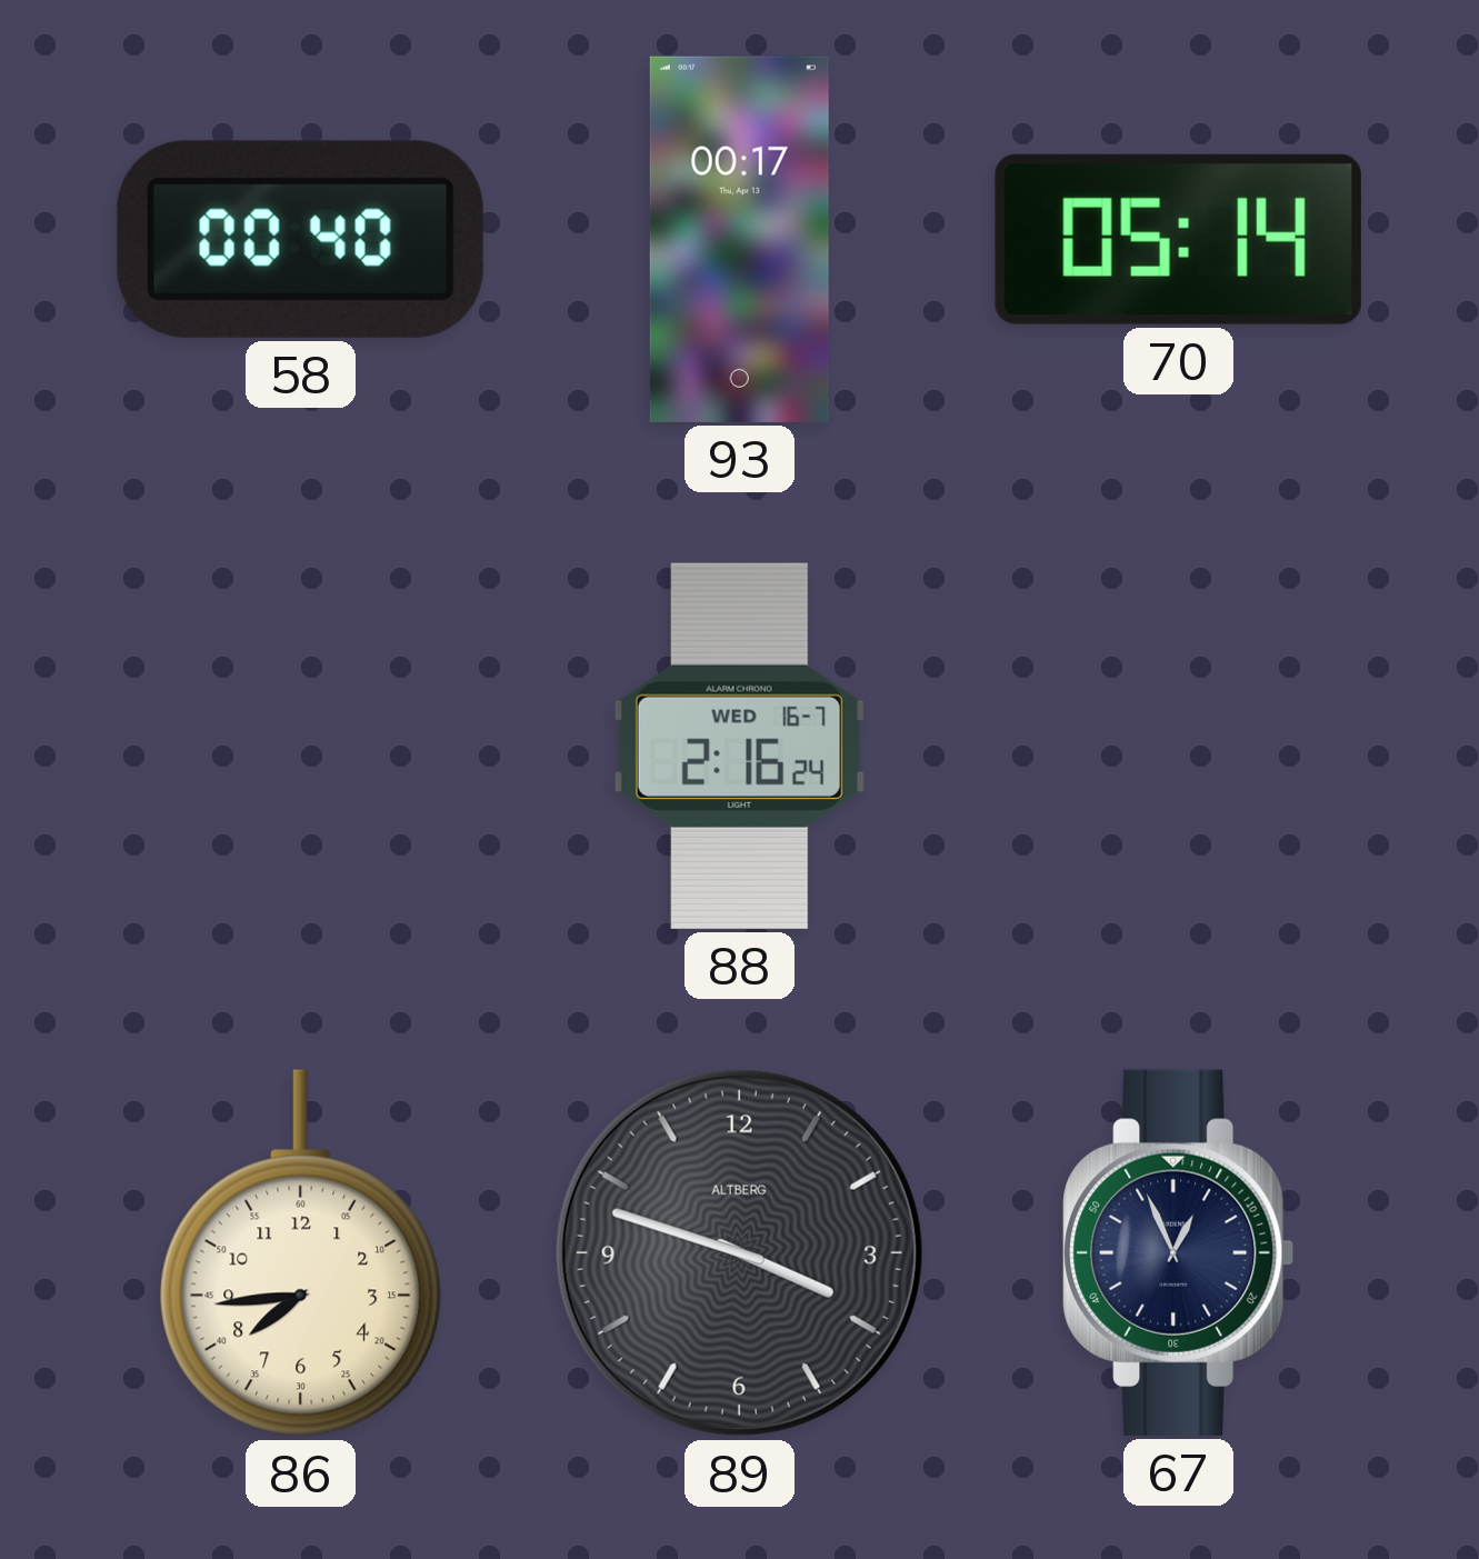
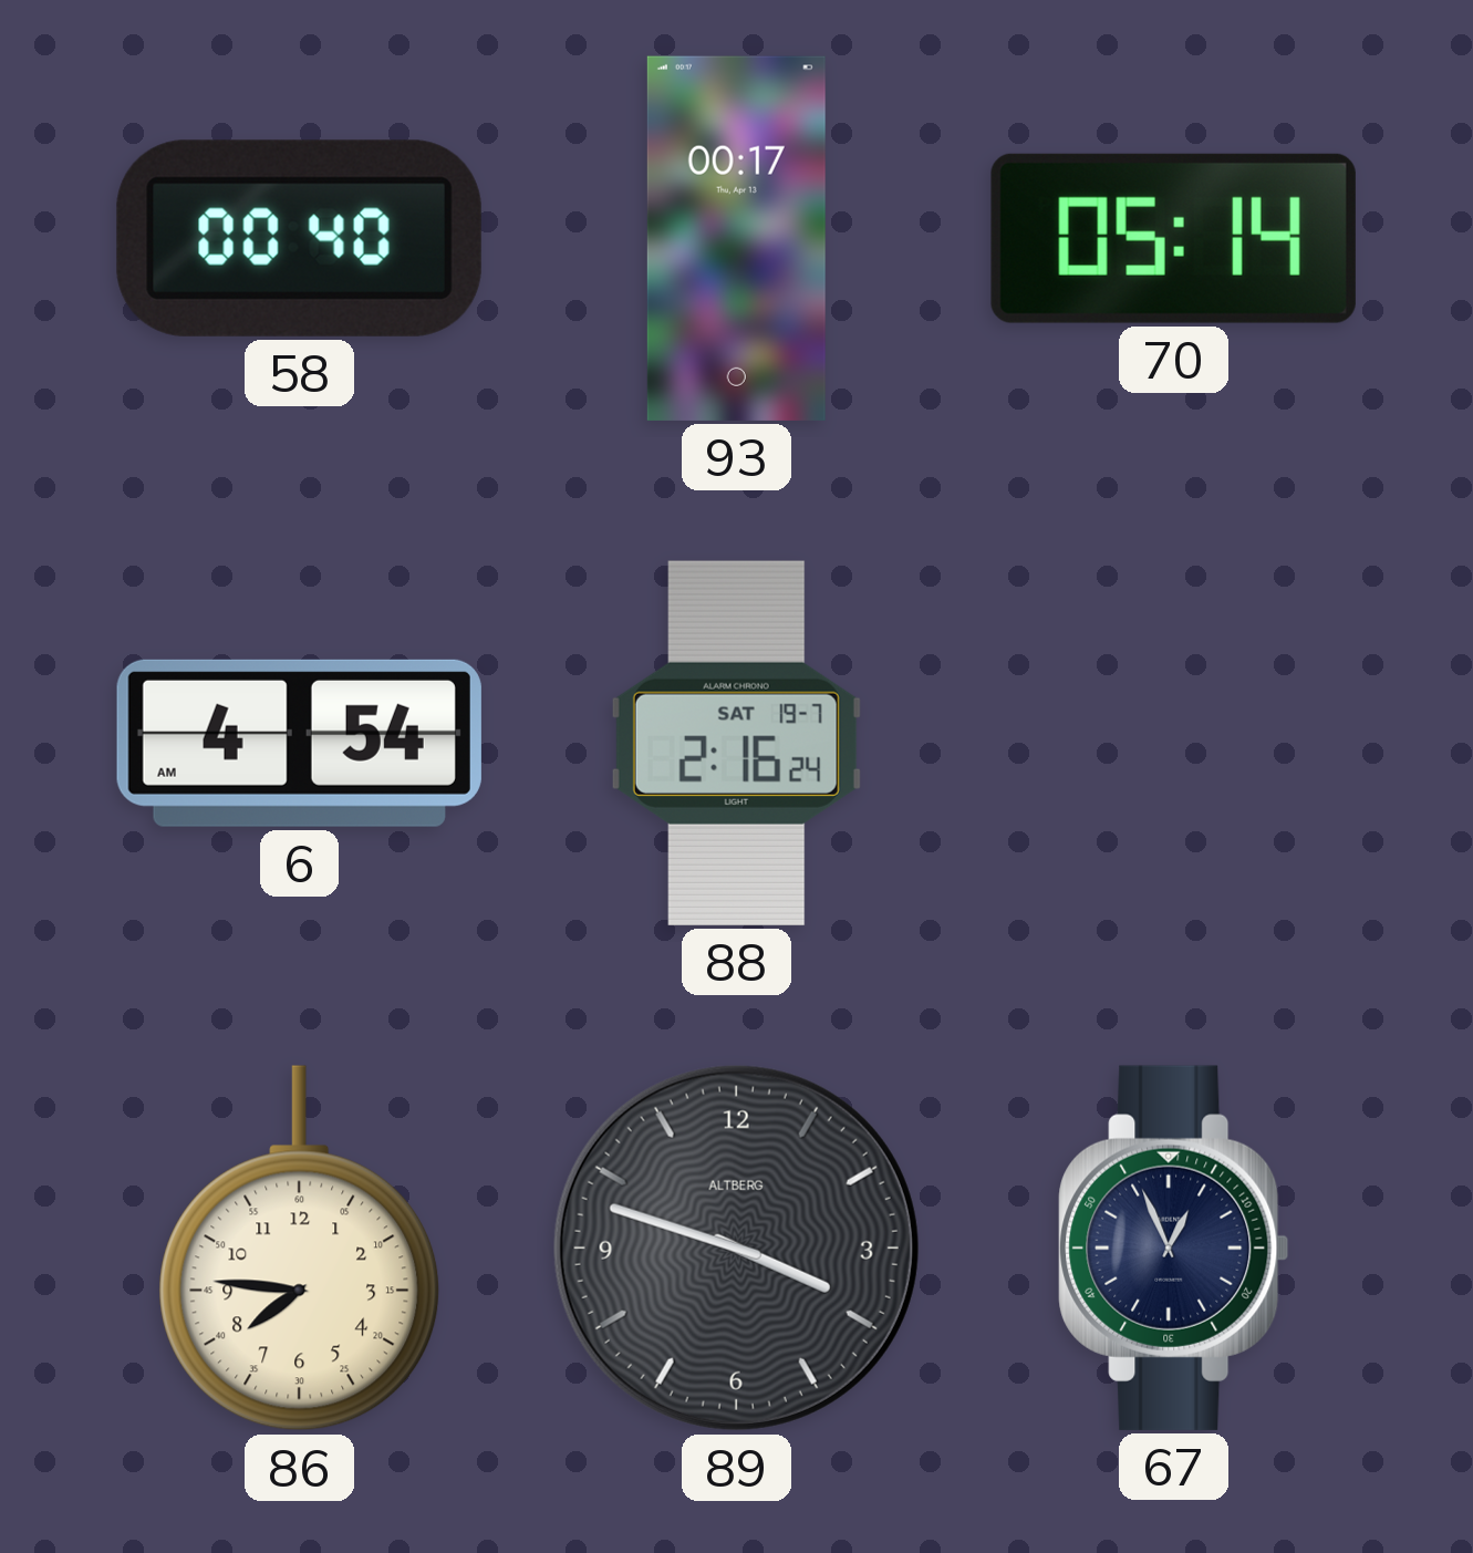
6: none -> 4:54 (299, 743)
88 date: WED 16-7 -> SAT 19-7 (736, 743)
86: 7:44 -> 7:46 (300, 1249)
